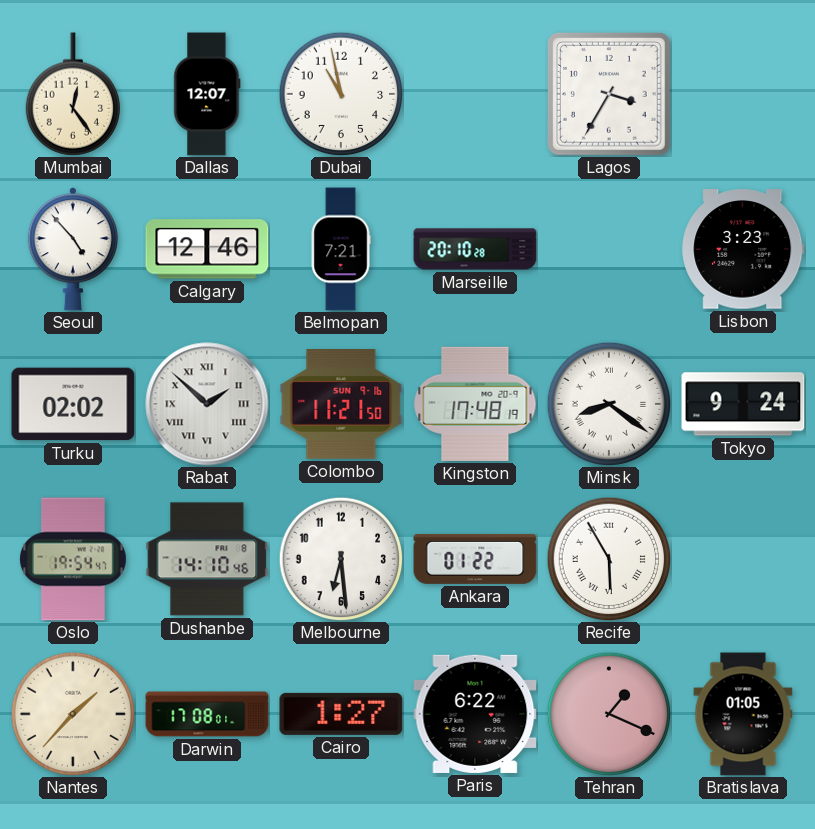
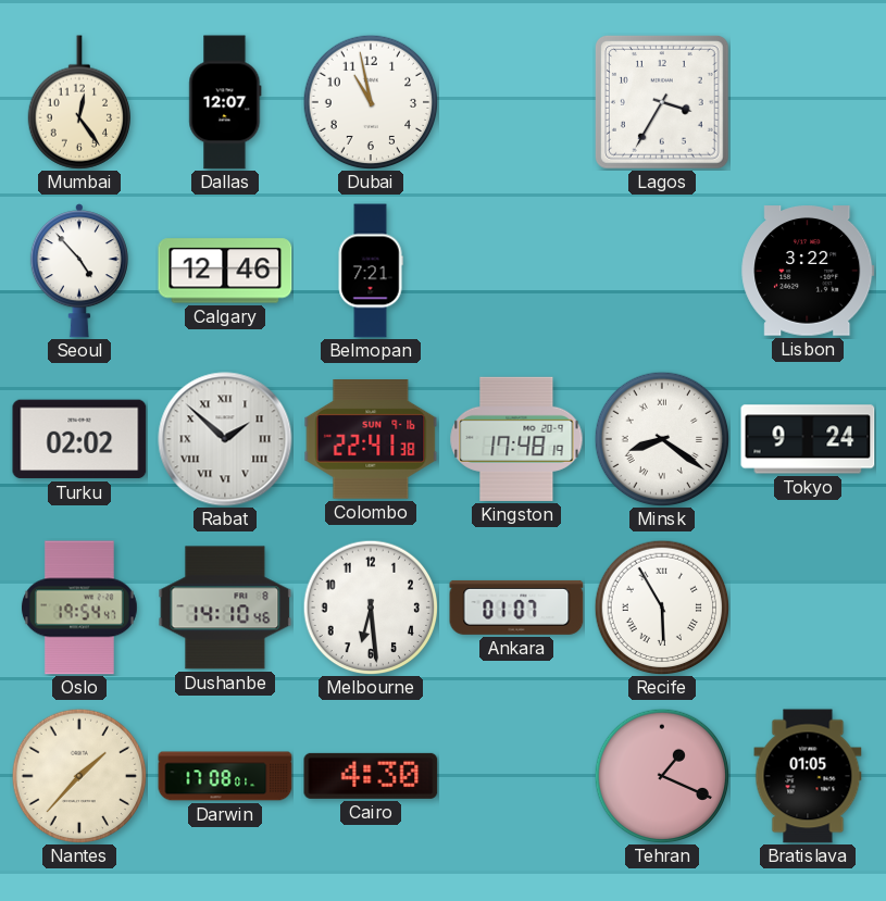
Marseille: 20:10 -> none (475, 249)
Lisbon: 3:23 -> 3:22 (808, 271)
Colombo: 11:21 -> 22:41 (371, 440)
Ankara: 01:22 -> 01:07 (516, 608)
Cairo: 1:27 -> 4:30 (371, 776)
Paris: 6:22 -> none (475, 714)
